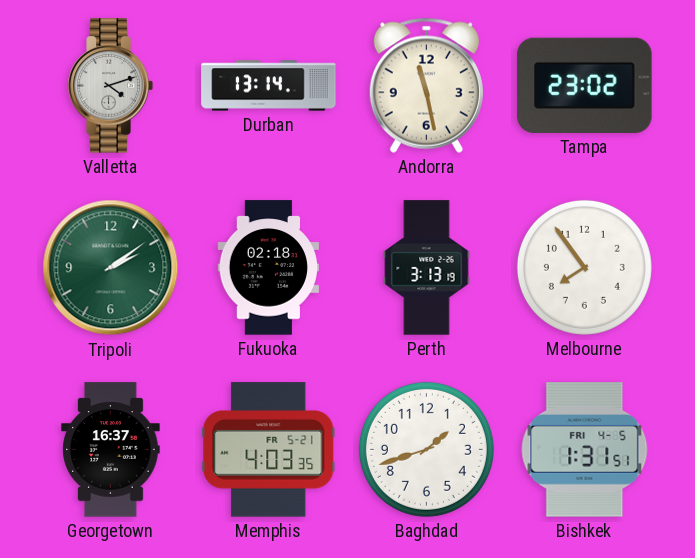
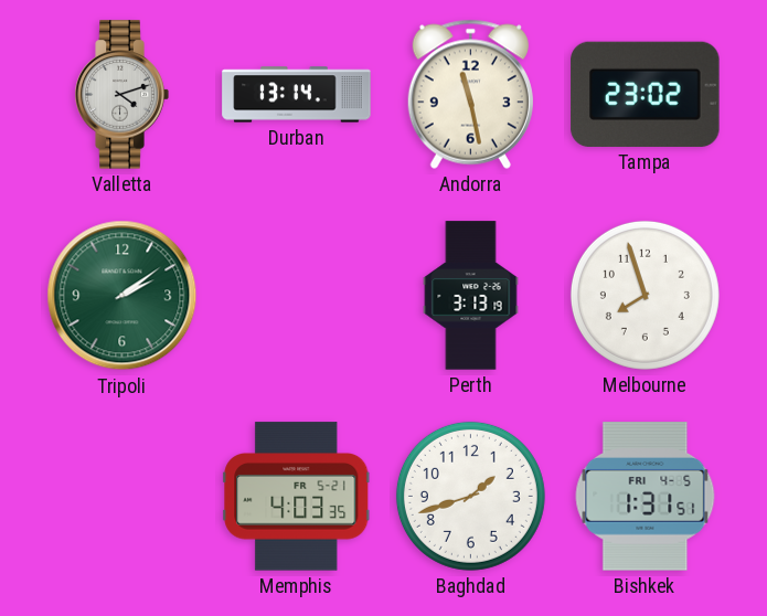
Fukuoka: 02:18 -> none (269, 268)
Melbourne: 7:54 -> 7:57 (645, 295)
Georgetown: 16:37 -> none (111, 450)
